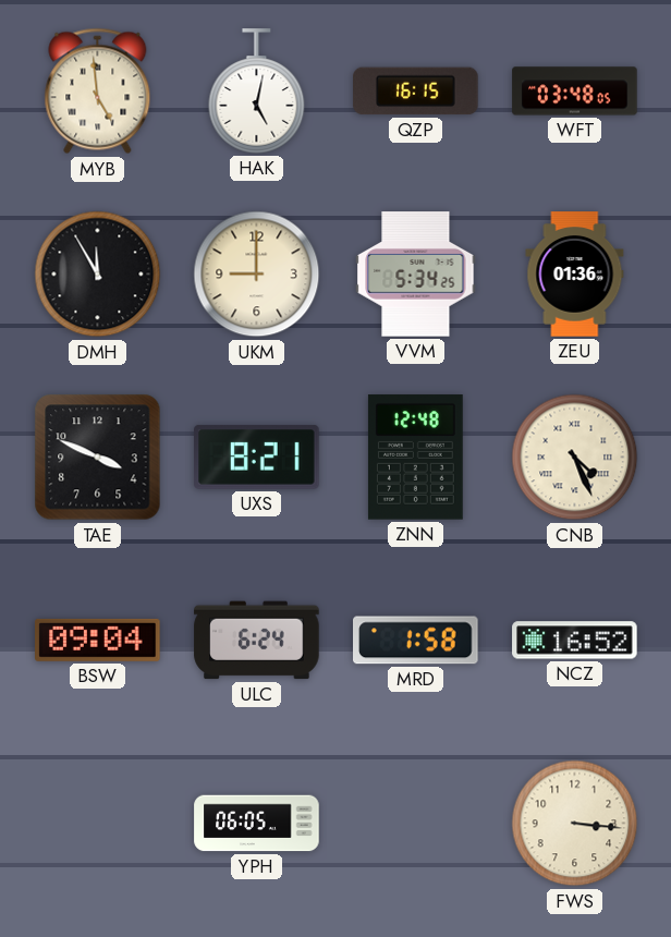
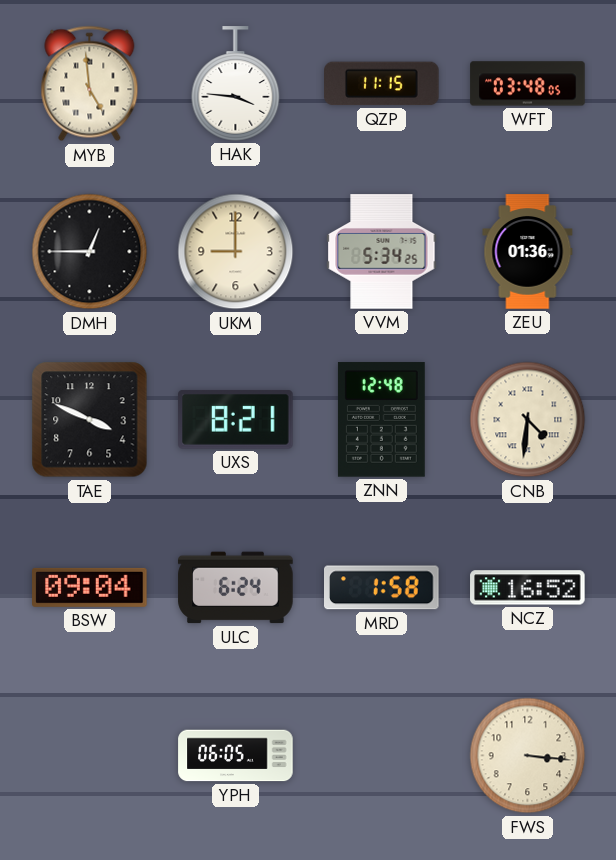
HAK: 5:02 -> 3:46 (236, 84)
QZP: 16:15 -> 11:15 (382, 84)
DMH: 11:55 -> 12:45 (90, 252)
CNB: 4:26 -> 4:31 (528, 420)
